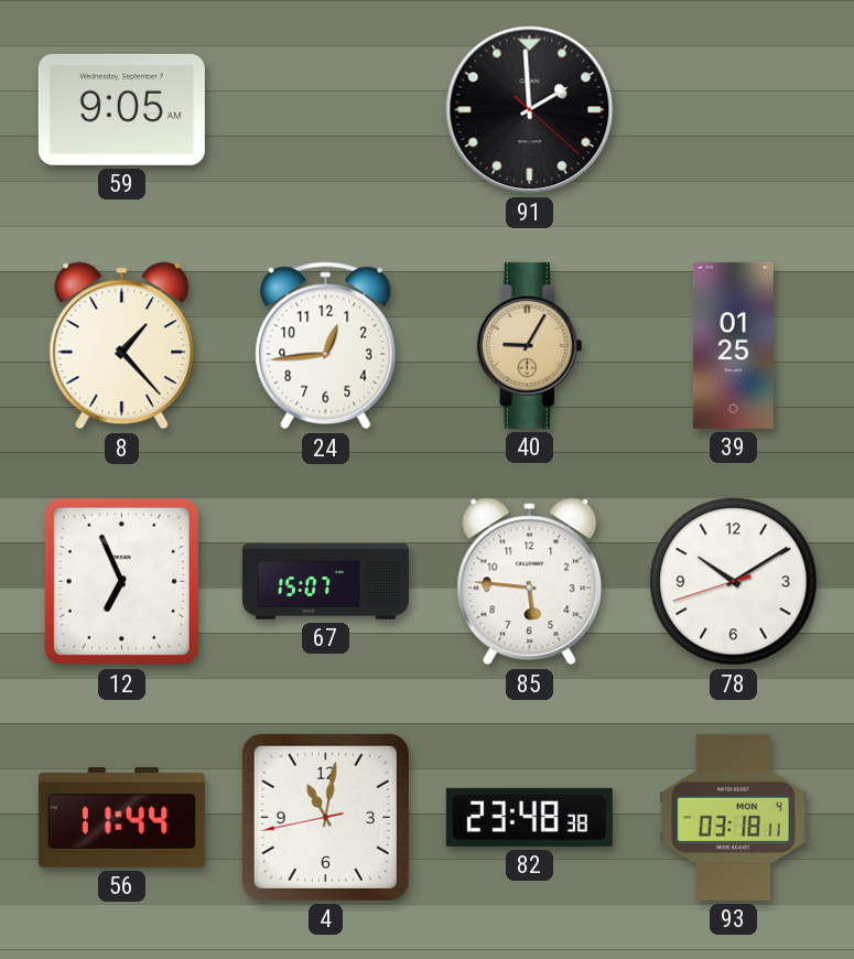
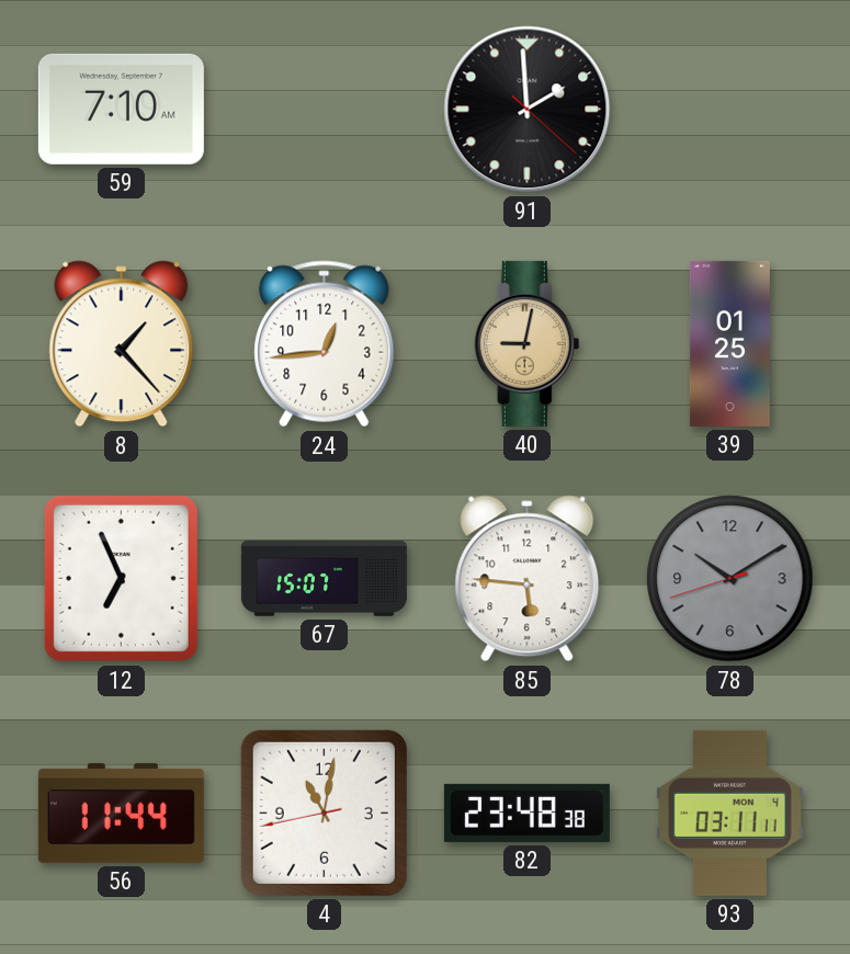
59: 9:05 -> 7:10 (121, 109)
40: 9:05 -> 9:02 (528, 343)
78 dial: white -> grey (730, 579)
93: 03:18 -> 03:11 (730, 813)
